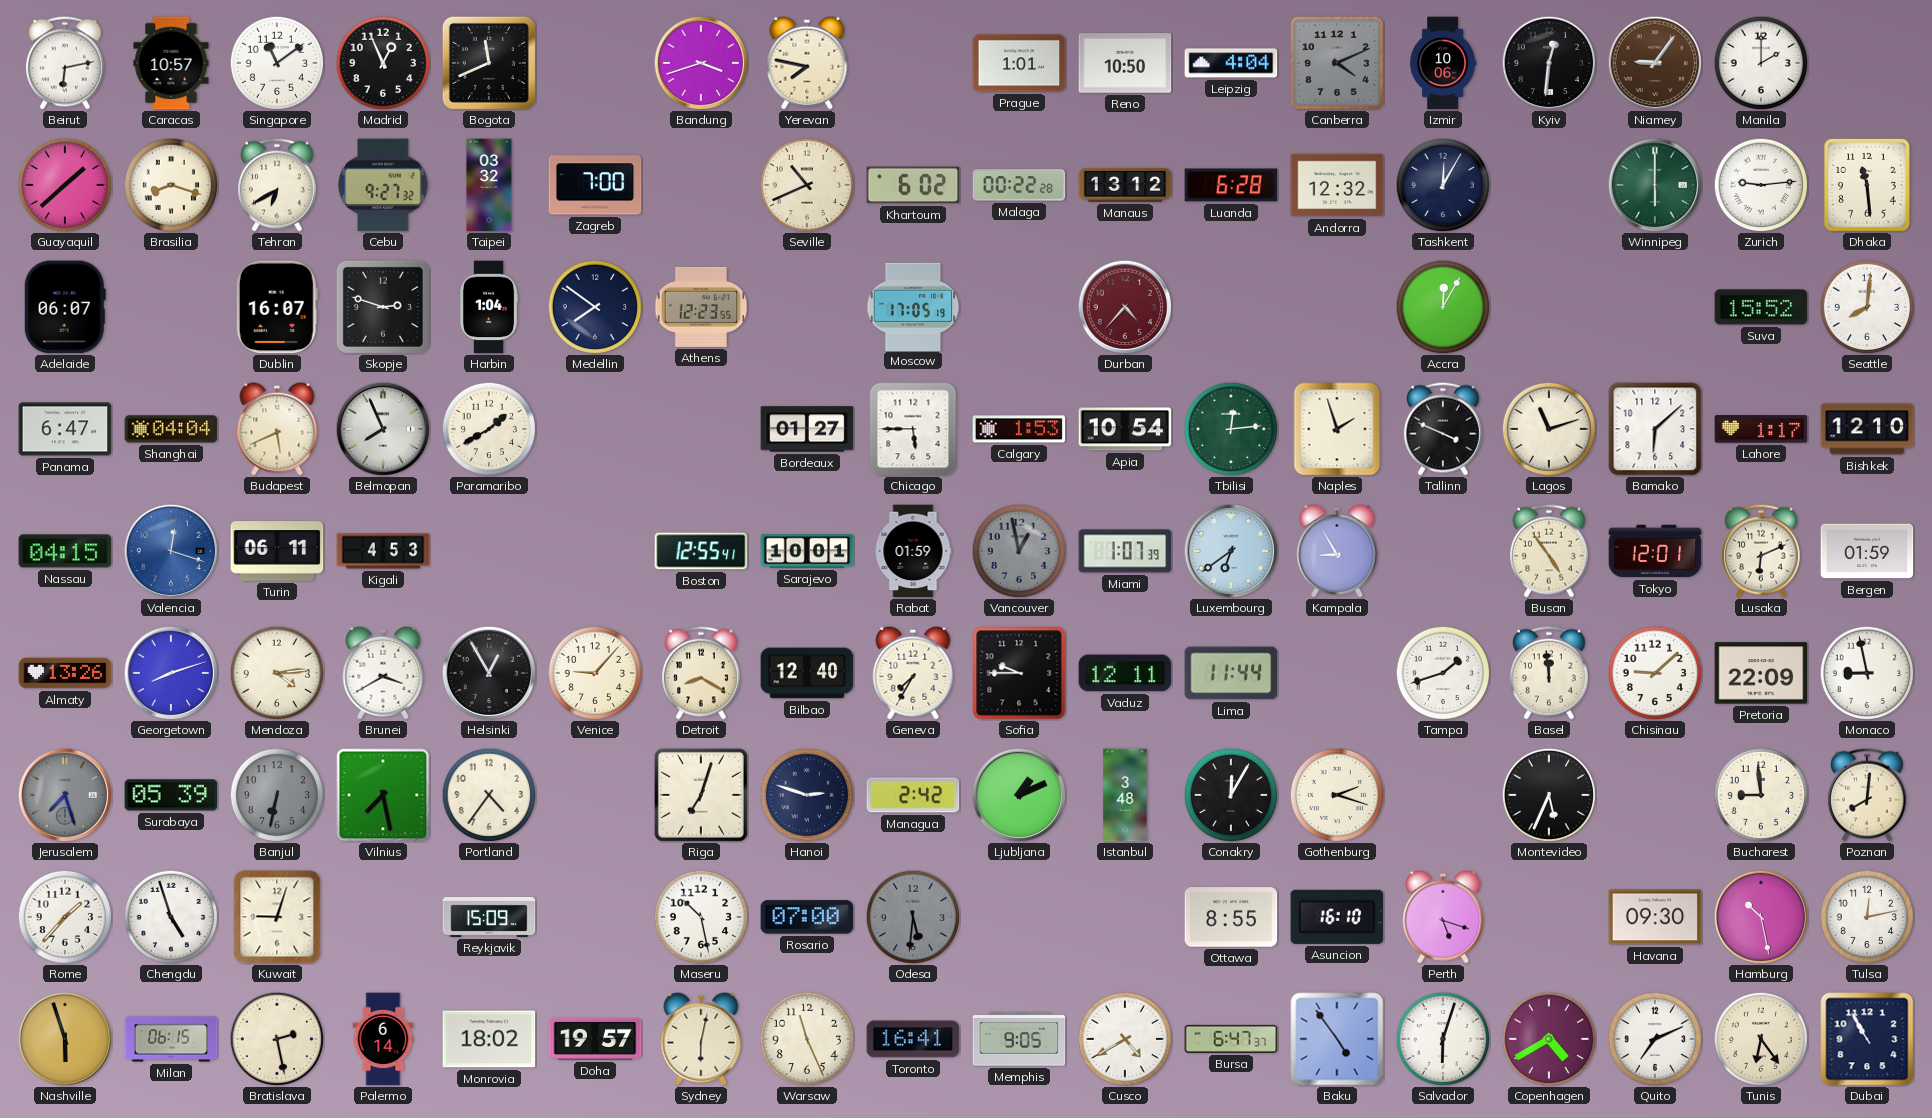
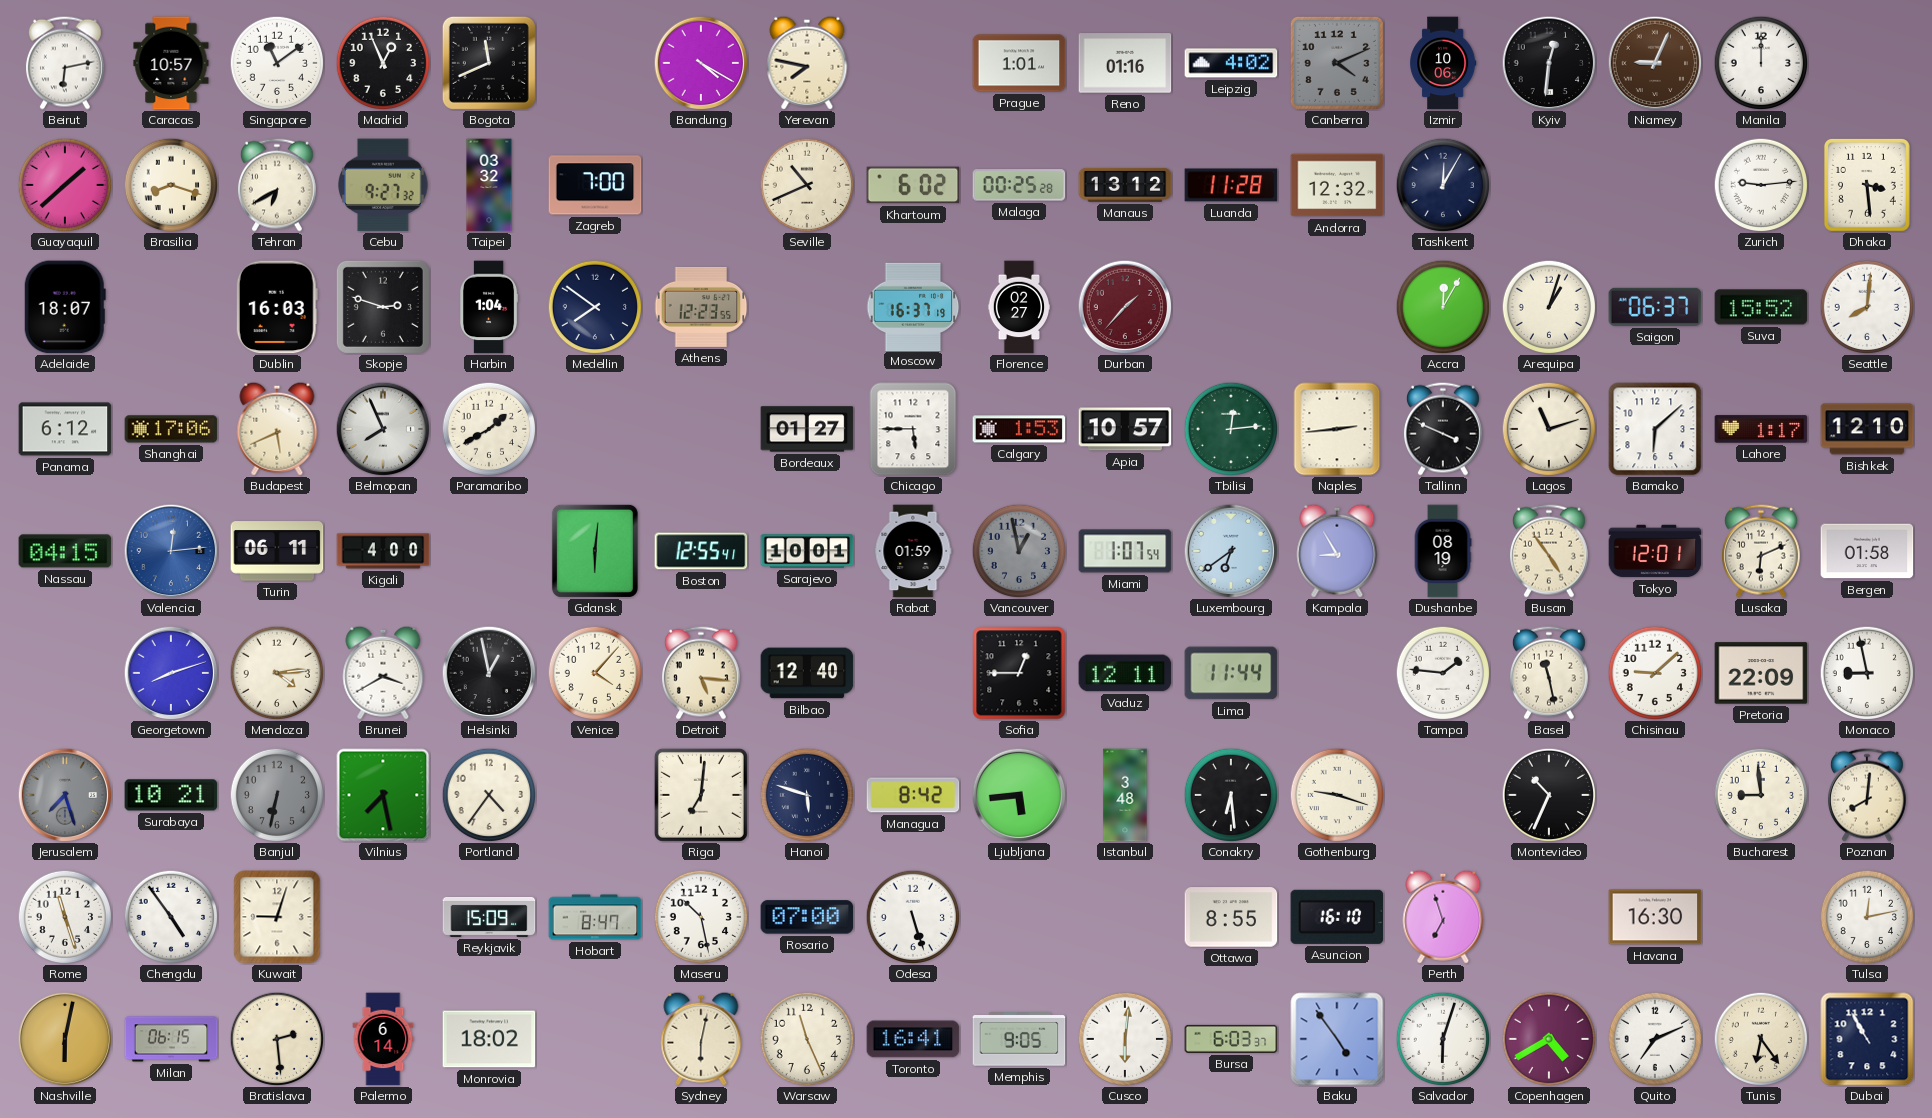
Bandung: 3:42 -> 4:20 (701, 63)
Reno: 10:50 -> 01:16 (1125, 63)
Leipzig: 4:04 -> 4:02 (1231, 63)
Niamey: 9:06 -> 9:04 (1655, 63)
Manila: 2:00 -> 12:00 (1760, 62)
Malaga: 00:22 -> 00:25 (1019, 185)
Luanda: 6:28 -> 11:28 (1231, 185)
Winnipeg: 6:00 -> none (1655, 185)
Dhaka: 11:29 -> 3:29 (1867, 185)
Adelaide: 06:07 -> 18:07 (65, 307)
Dublin: 16:07 -> 16:03 (277, 307)
Moscow: 17:05 -> 16:37 (913, 306)
Florence: none -> 02:27 (1019, 307)
Durban: 4:37 -> 1:37 (1125, 307)
Arequipa: none -> 1:03 (1548, 306)
Saigon: none -> 06:37 (1655, 307)
Panama: 6:47 -> 6:12 (65, 429)
Shanghai: 04:04 -> 17:06 (171, 429)
Apia: 10:54 -> 10:57 (1125, 429)
Naples: 1:57 -> 2:44 (1337, 429)
Valencia: 12:18 -> 12:14 (171, 551)
Kigali: 4:53 -> 4:00 (383, 551)
Gdansk: none -> 6:01 (595, 551)
Miami: 1:07:39 -> 1:07:54 (1125, 551)
Dushanbe: none -> 08:19 (1443, 551)
Bergen: 01:59 -> 01:58 (1867, 551)
Almaty: 13:26 -> none (65, 673)
Helsinki: 12:55 -> 12:58 (489, 673)
Venice: 9:07 -> 4:07 (594, 672)
Detroit: 8:20 -> 5:16 (701, 673)
Geneva: 7:35 -> none (913, 673)
Sofia: 9:45 -> 12:45 (1019, 673)
Tampa: 1:42 -> 1:46 (1442, 672)
Basel: 11:59 -> 11:28 (1549, 673)
Surabaya: 05:39 -> 10:21 (171, 795)
Riga: 7:03 -> 7:01 (701, 795)
Hanoi: 2:48 -> 5:48 (806, 794)
Managua: 2:42 -> 8:42 (913, 795)
Ljubljana: 1:11 -> 5:44 (1019, 795)
Conakry: 12:05 -> 6:29 (1230, 794)
Gothenburg: 2:18 -> 9:18 (1336, 794)
Montevideo: 5:34 -> 10:34 (1548, 794)
Rome: 1:37 -> 11:27 (64, 916)
Chengdu: 4:57 -> 4:54 (170, 916)
Hobart: none -> 8:47 (595, 917)
Odesa: 5:31 -> 5:27 (912, 916)
Odesa dial: grey -> white (912, 916)
Perth: 5:18 -> 6:57 (1443, 917)
Havana: 09:30 -> 16:30 (1655, 917)
Hamburg: 10:28 -> none (1761, 917)
Nashville: 5:57 -> 6:02 (65, 1039)
Bratislava: 2:28 -> 2:29 (276, 1038)
Doha: 19:57 -> none (595, 1039)
Cusco: 4:40 -> 6:01 (1124, 1038)
Bursa: 6:47 -> 6:03 (1231, 1039)
